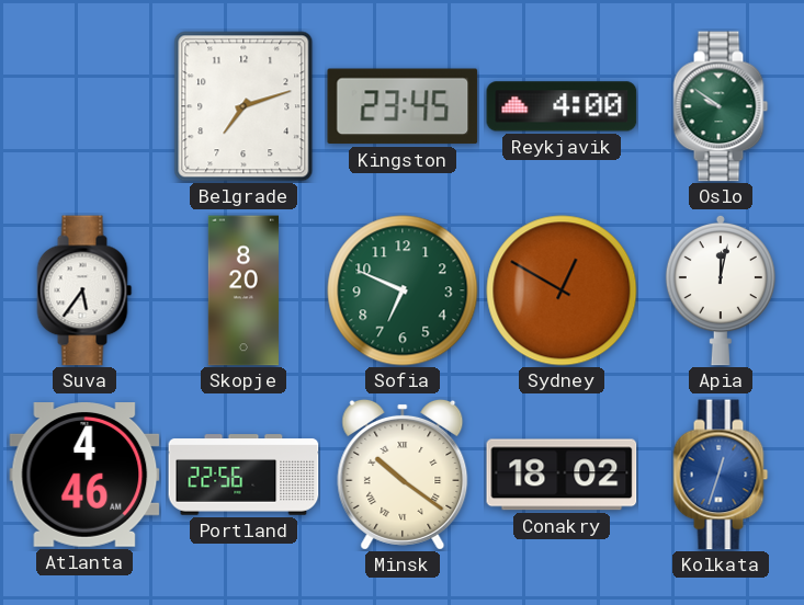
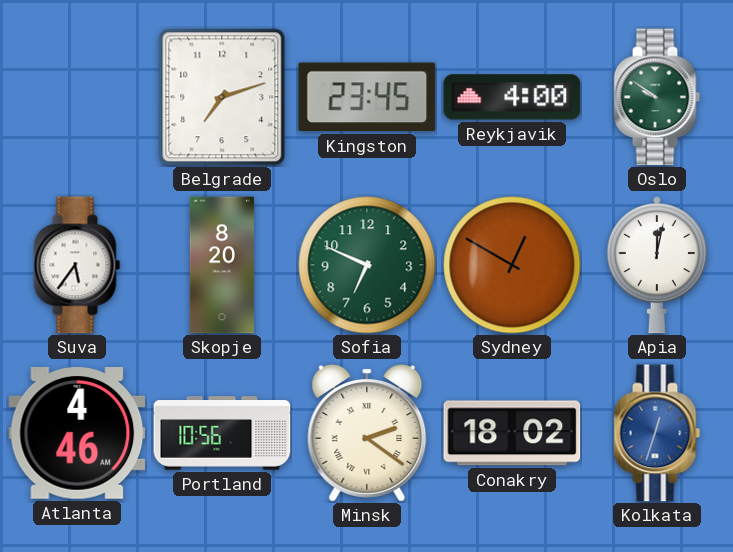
Portland: 22:56 -> 10:56 (222, 433)
Minsk: 10:21 -> 2:21 (367, 433)
